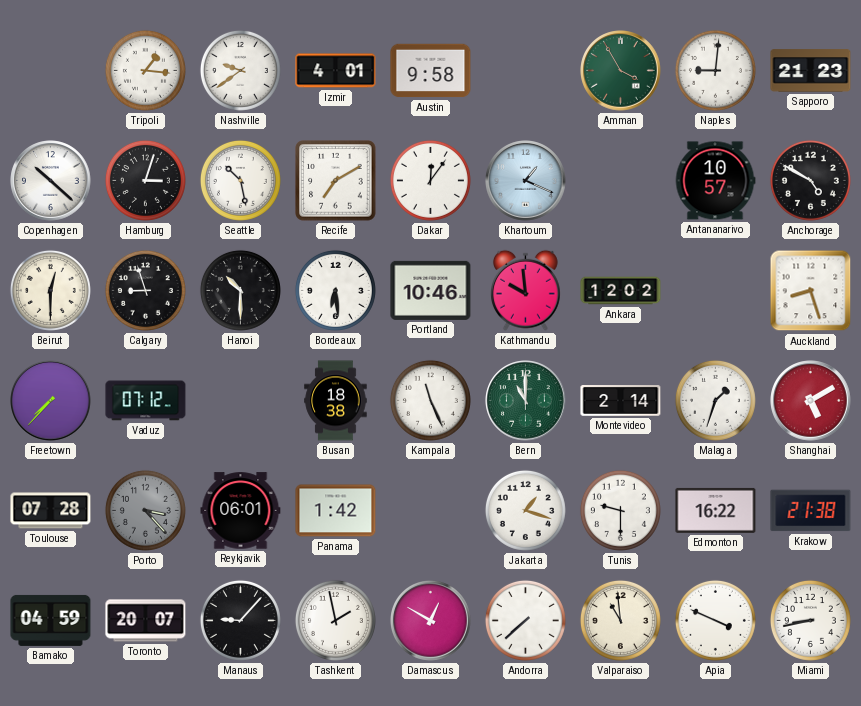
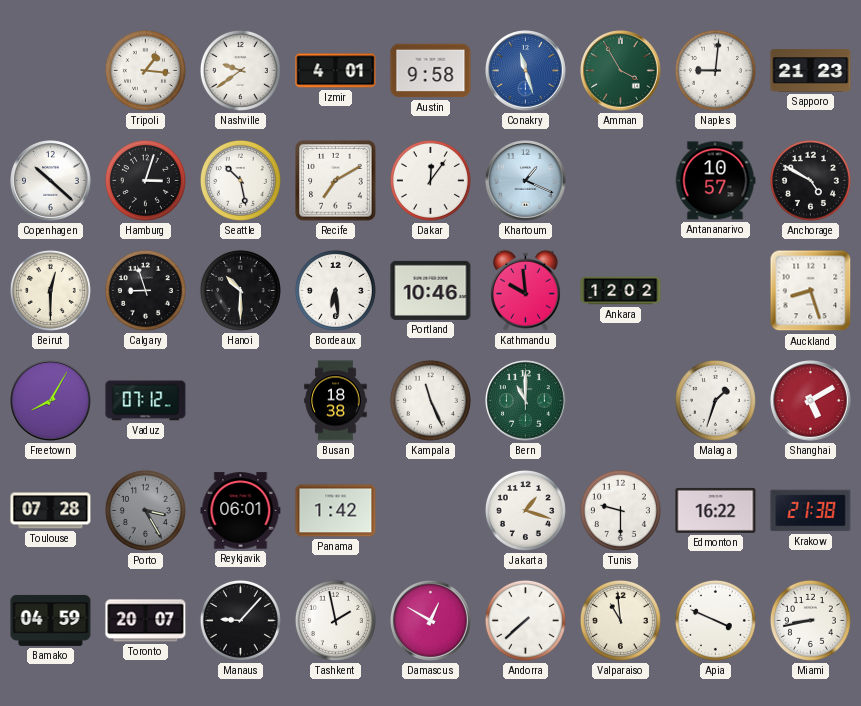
Conakry: none -> 11:27 (526, 71)
Freetown: 7:37 -> 8:05 (51, 401)
Montevideo: 2:14 -> none (621, 401)
Porto: 3:23 -> 3:25 (145, 510)
